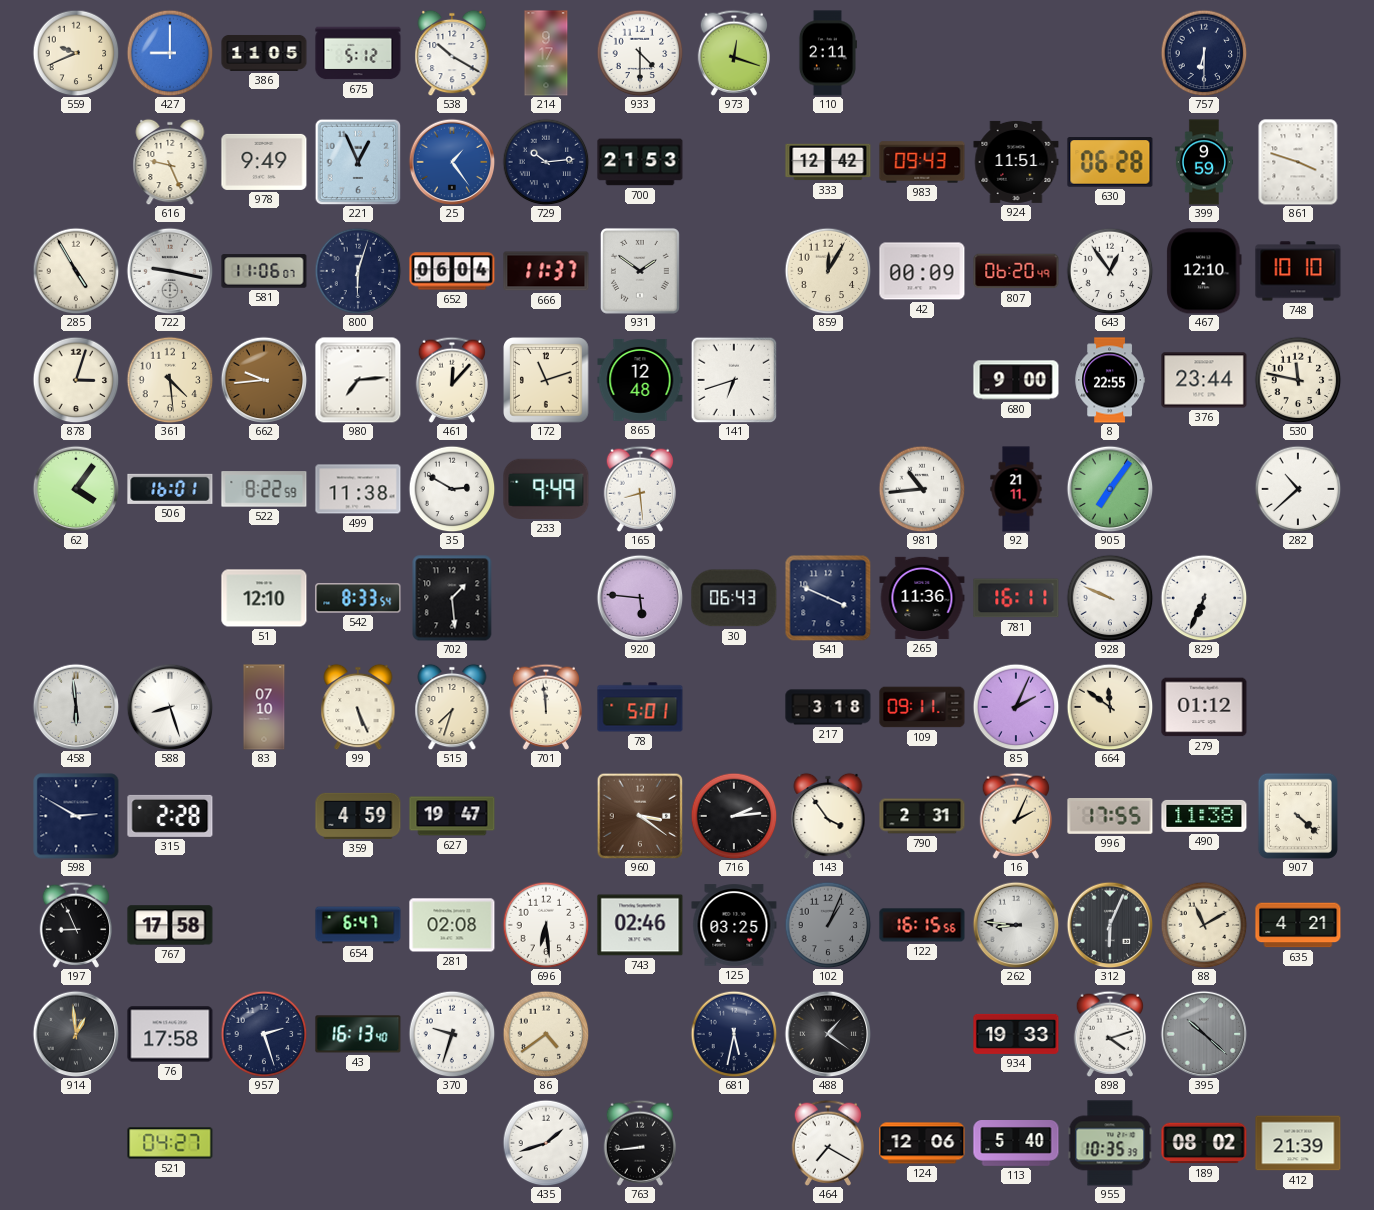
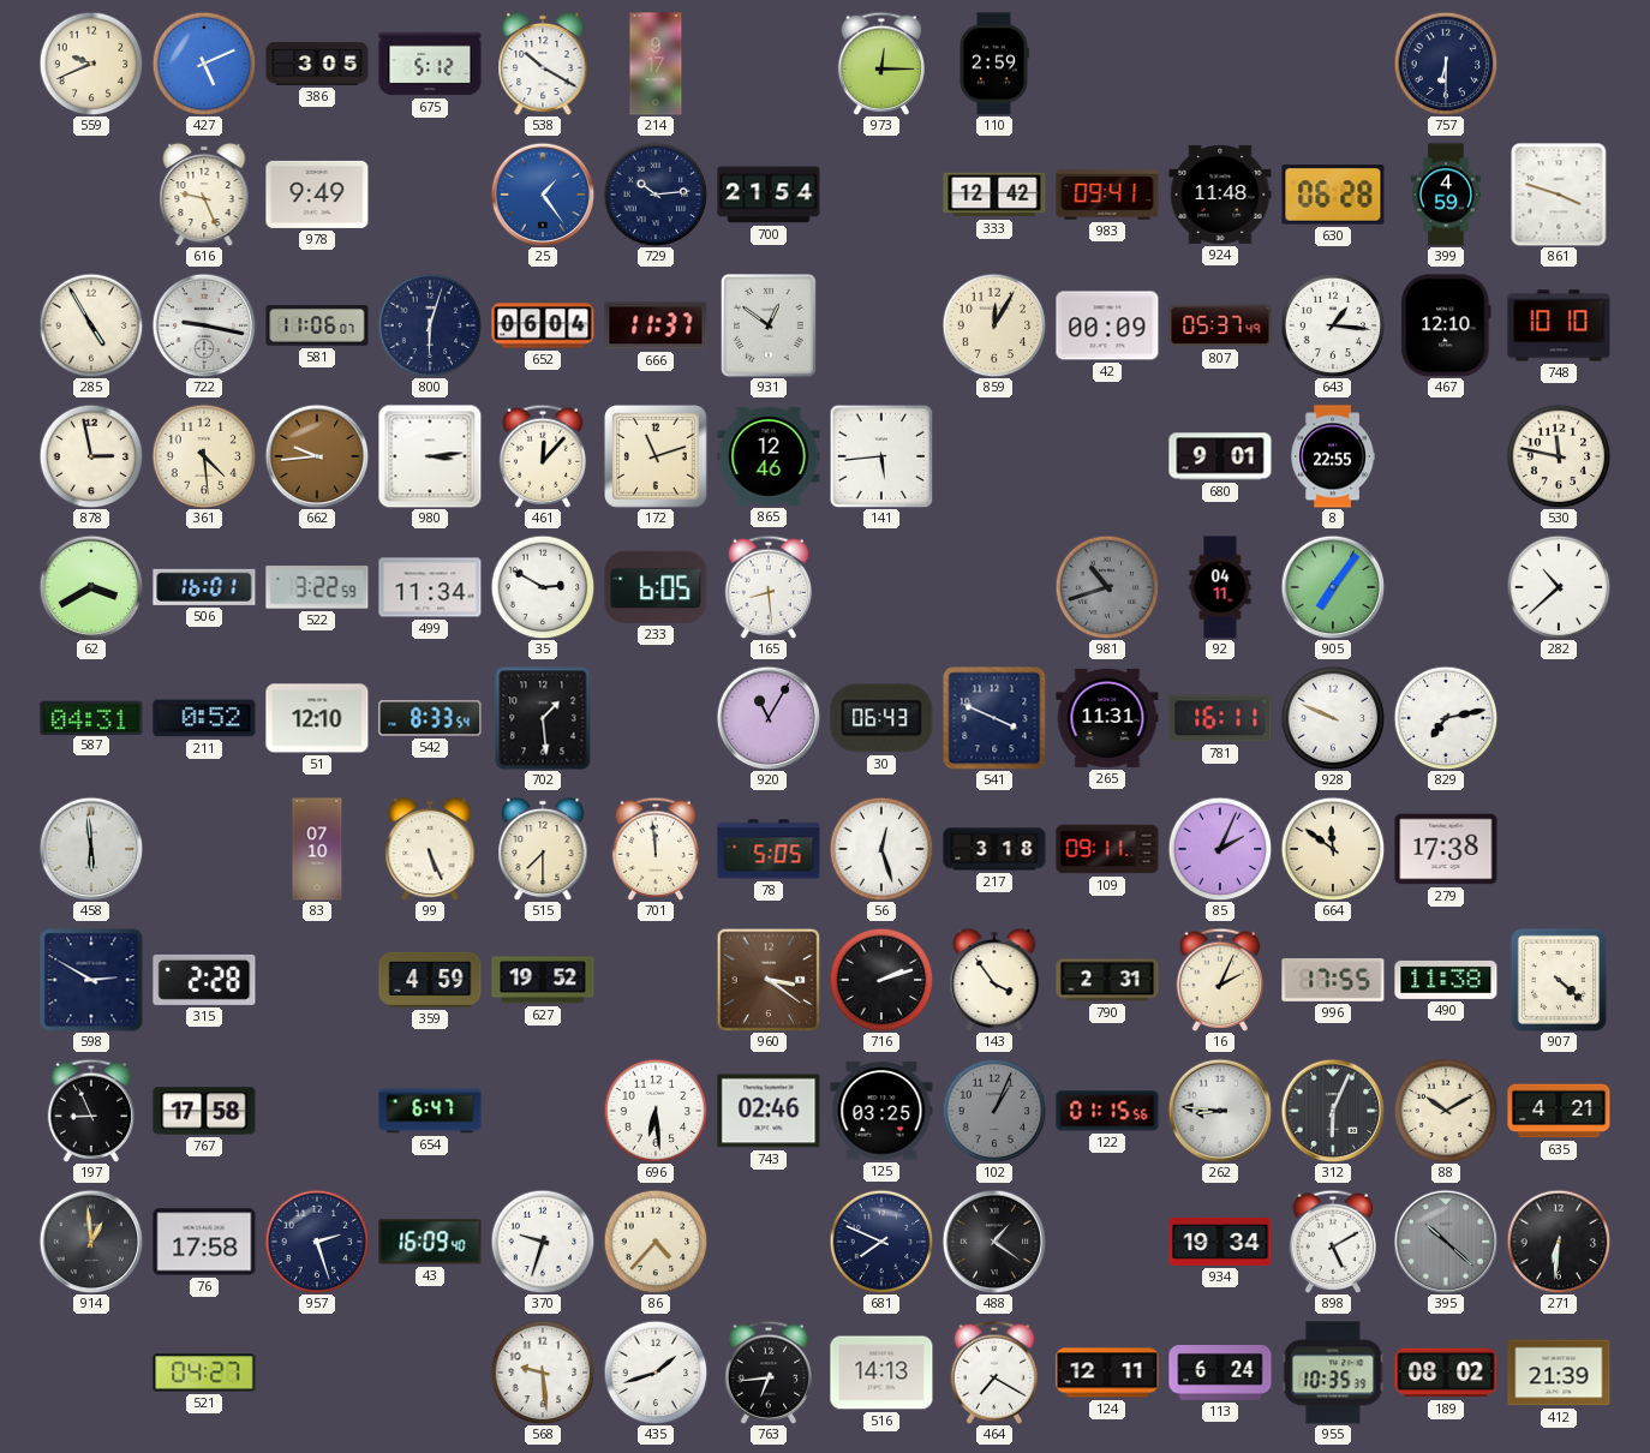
427: 9:00 -> 5:11 (204, 64)
386: 11:05 -> 3:05 (317, 64)
933: 4:30 -> none (640, 53)
973: 12:18 -> 12:15 (881, 64)
110: 2:11 -> 2:59 (993, 64)
221: 12:56 -> none (358, 162)
700: 21:53 -> 21:54 (769, 195)
983: 09:43 -> 09:41 (1107, 195)
924: 11:51 -> 11:48 (1220, 195)
399: 9:59 -> 4:59 (1445, 195)
931: 1:51 -> 12:51 (769, 325)
807: 06:20 -> 05:37 (1220, 325)
643: 12:54 -> 1:16 (1333, 325)
878: 3:03 -> 2:58 (91, 456)
980: 7:14 -> 3:14 (430, 456)
865: 12:48 -> 12:46 (769, 456)
141: 6:42 -> 5:44 (881, 456)
680: 9:00 -> 9:01 (1220, 456)
376: 23:44 -> none (1204, 380)
62: 4:06 -> 3:40 (91, 587)
522: 8:22 -> 3:22 (317, 587)
499: 11:38 -> 11:34 (430, 587)
233: 9:49 -> 6:05 (656, 587)
981: 10:44 -> 10:42 (1107, 587)
981 dial: white -> grey (1107, 587)
92: 21:11 -> 04:11 (1220, 587)
587: none -> 04:31 (91, 717)
211: none -> 0:52 (204, 718)
920: 5:46 -> 11:05 (769, 718)
265: 11:36 -> 11:31 (1107, 718)
829: 6:34 -> 7:13 (1446, 718)
588: 8:27 -> none (170, 707)
515: 7:33 -> 7:30 (543, 849)
78: 5:01 -> 5:05 (769, 849)
56: none -> 12:27 (881, 849)
279: 01:12 -> 17:38 (1446, 849)
627: 19:47 -> 19:52 (543, 980)
716: 2:14 -> 2:12 (881, 980)
281: 02:08 -> none (452, 925)
122: 16:15 -> 01:15 (1107, 1111)
88: 11:10 -> 10:10 (1446, 1111)
43: 16:13 -> 16:09 (430, 1242)
86: 4:39 -> 4:37 (656, 1242)
681: 5:32 -> 7:49 (881, 1242)
934: 19:33 -> 19:34 (1220, 1242)
898: 4:12 -> 5:10 (1333, 1242)
271: none -> 6:31 (1559, 1242)
568: none -> 9:29 (543, 1373)
763: 8:44 -> 6:44 (769, 1373)
516: none -> 14:13 (881, 1373)
124: 12:06 -> 12:11 (1107, 1373)
113: 5:40 -> 6:24 (1220, 1374)
